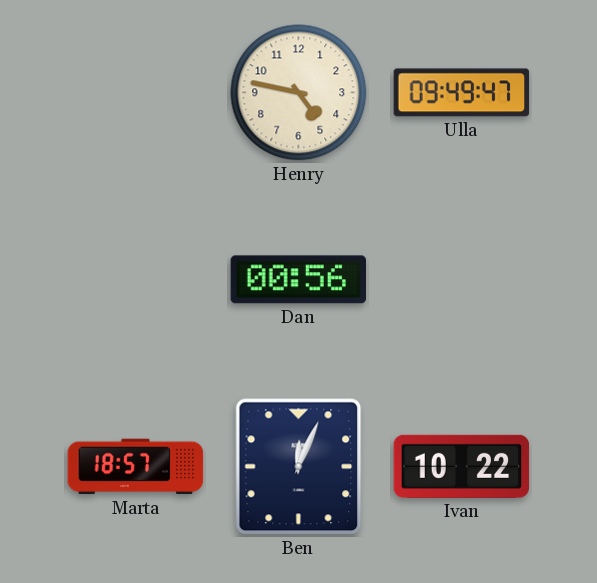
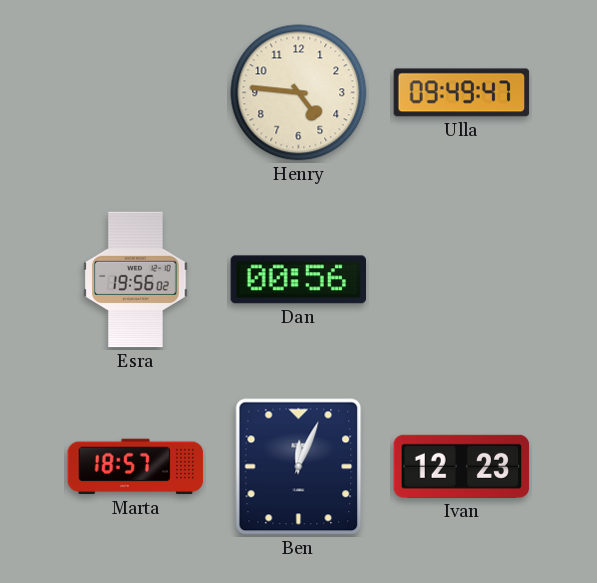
Henry: 4:47 -> 4:46 (299, 93)
Esra: none -> 19:56 (136, 280)
Ivan: 10:22 -> 12:23 (462, 466)
